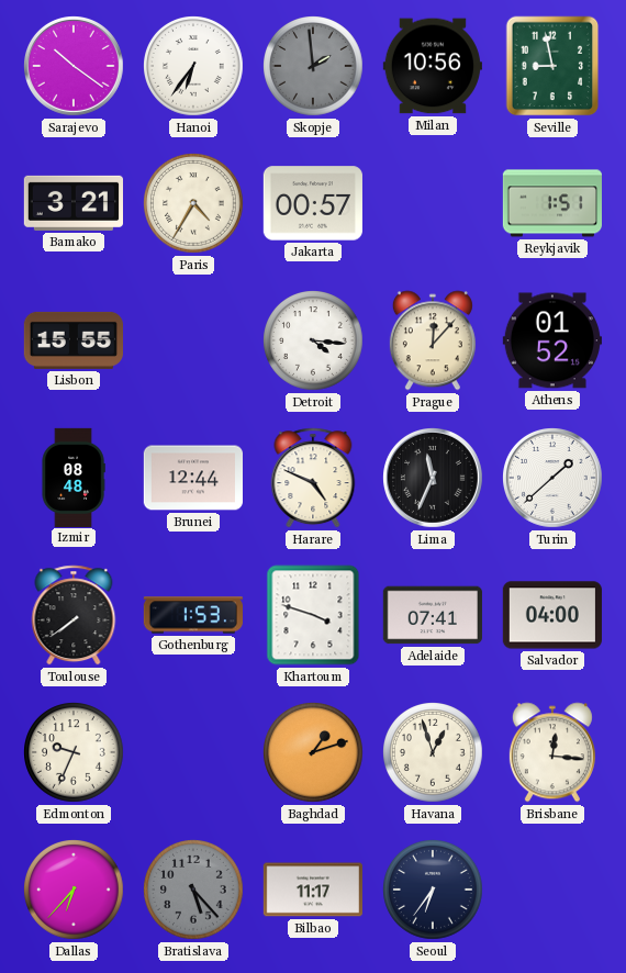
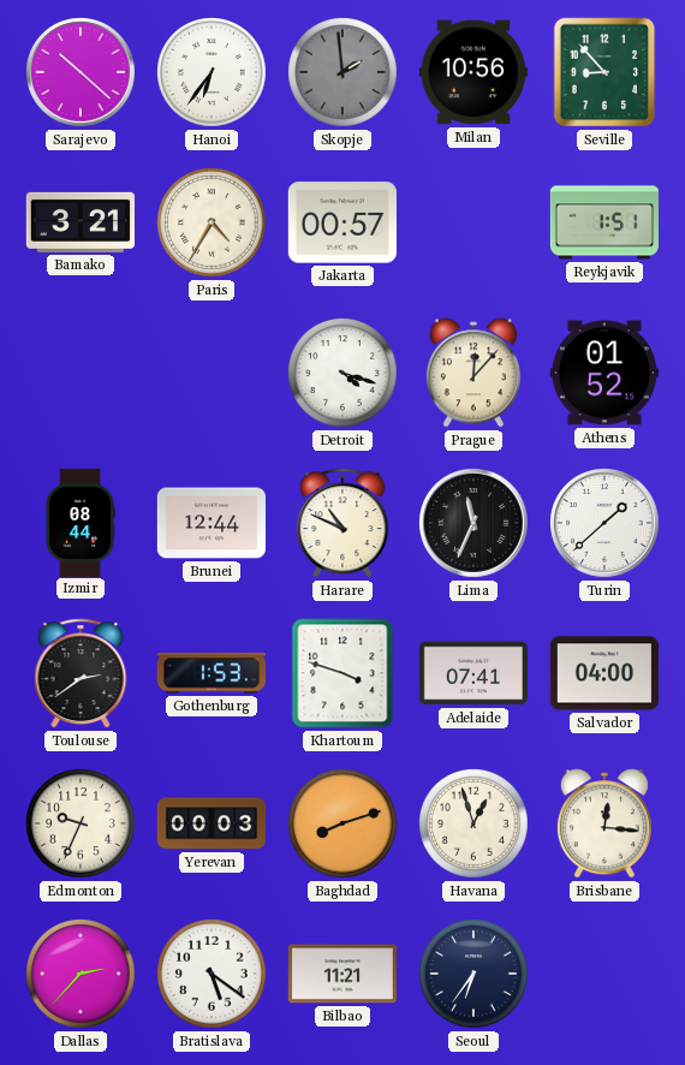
Sarajevo: 10:21 -> 10:22 (82, 73)
Seville: 8:58 -> 8:53 (604, 72)
Lisbon: 15:55 -> none (72, 340)
Detroit: 4:16 -> 4:18 (344, 374)
Izmir: 08:48 -> 08:44 (81, 522)
Harare: 4:49 -> 10:49 (342, 523)
Toulouse: 7:39 -> 2:39 (81, 673)
Yerevan: none -> 00:03 (212, 823)
Baghdad: 1:12 -> 8:12 (344, 825)
Dallas: 6:37 -> 2:37 (82, 975)
Bratislava: 5:23 -> 5:21 (213, 975)
Bratislava dial: grey -> white (213, 975)
Bilbao: 11:17 -> 11:21 (342, 974)
